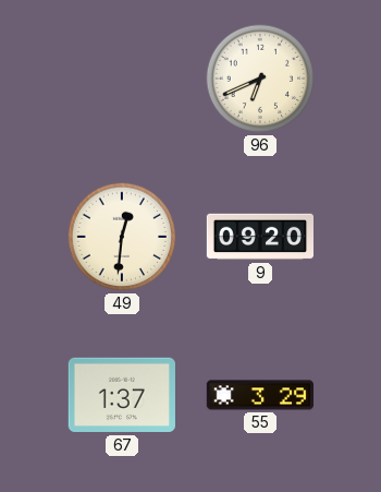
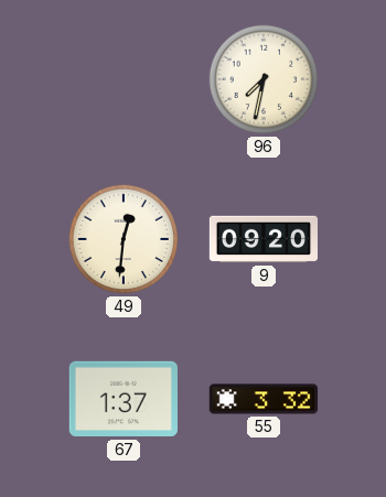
96: 6:41 -> 7:32 (264, 79)
55: 3:29 -> 3:32 (262, 399)
